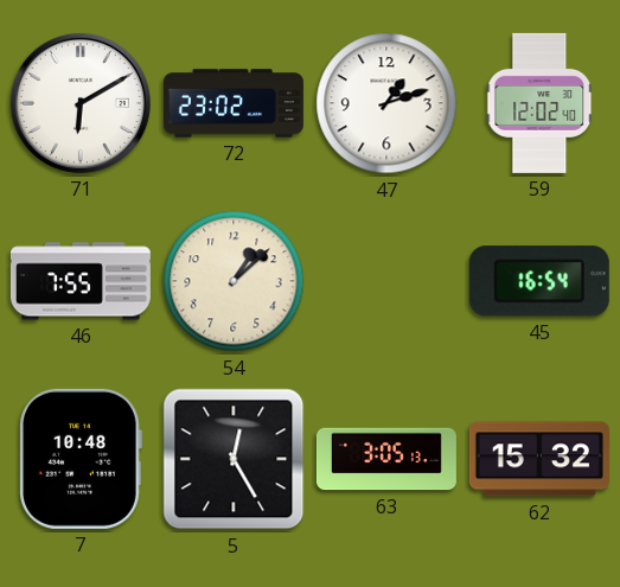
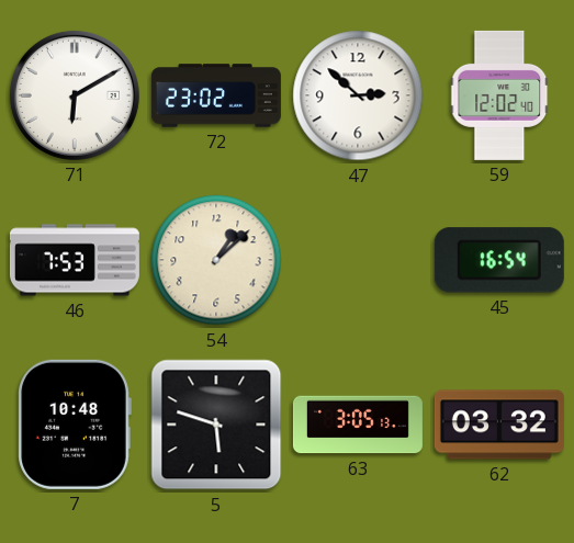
47: 1:12 -> 2:52 (358, 95)
46: 7:55 -> 7:53 (75, 260)
5: 12:25 -> 5:48 (216, 425)
62: 15:32 -> 03:32 (499, 425)
